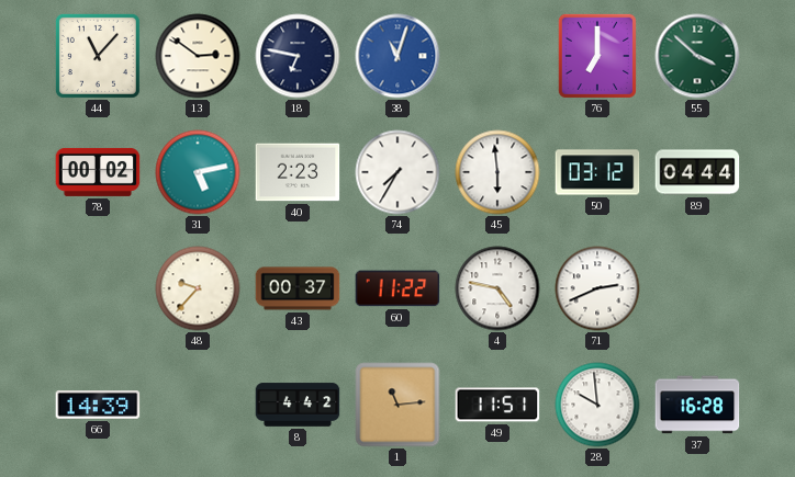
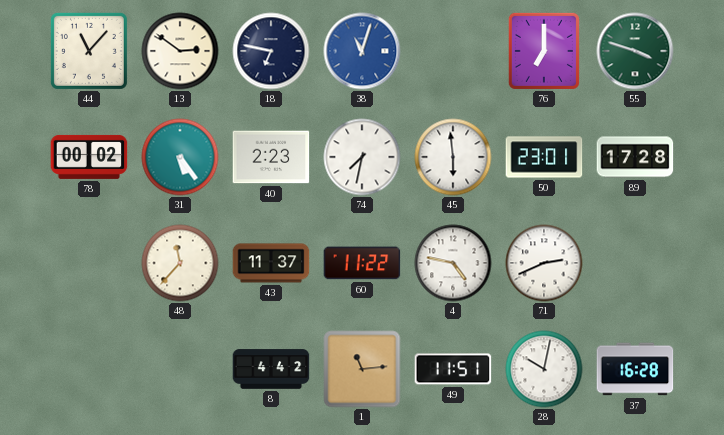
55: 3:52 -> 3:48 (635, 51)
31: 5:13 -> 5:24 (180, 157)
74: 7:35 -> 7:32 (362, 157)
50: 03:12 -> 23:01 (544, 157)
89: 04:44 -> 17:28 (635, 157)
48: 9:37 -> 11:37 (180, 263)
43: 00:37 -> 11:37 (271, 263)
66: 14:39 -> none (98, 405)
28: 9:59 -> 10:02 (544, 369)
